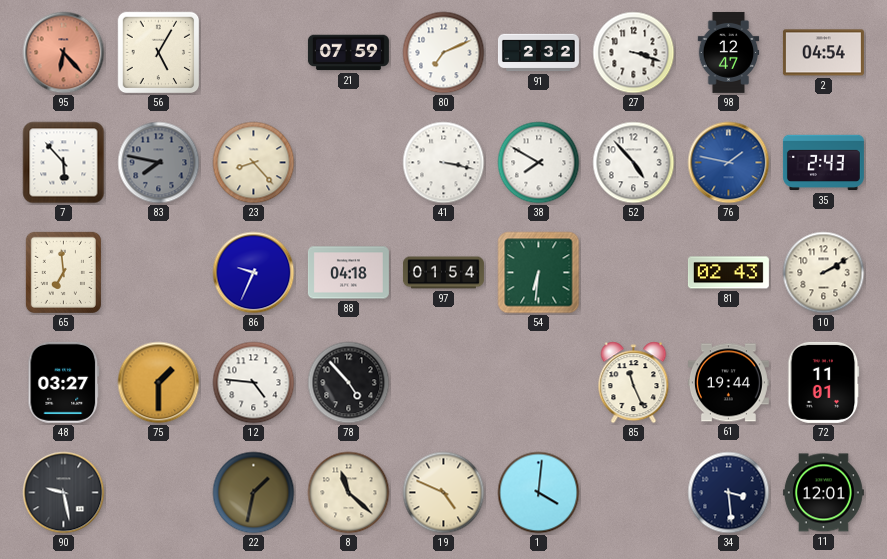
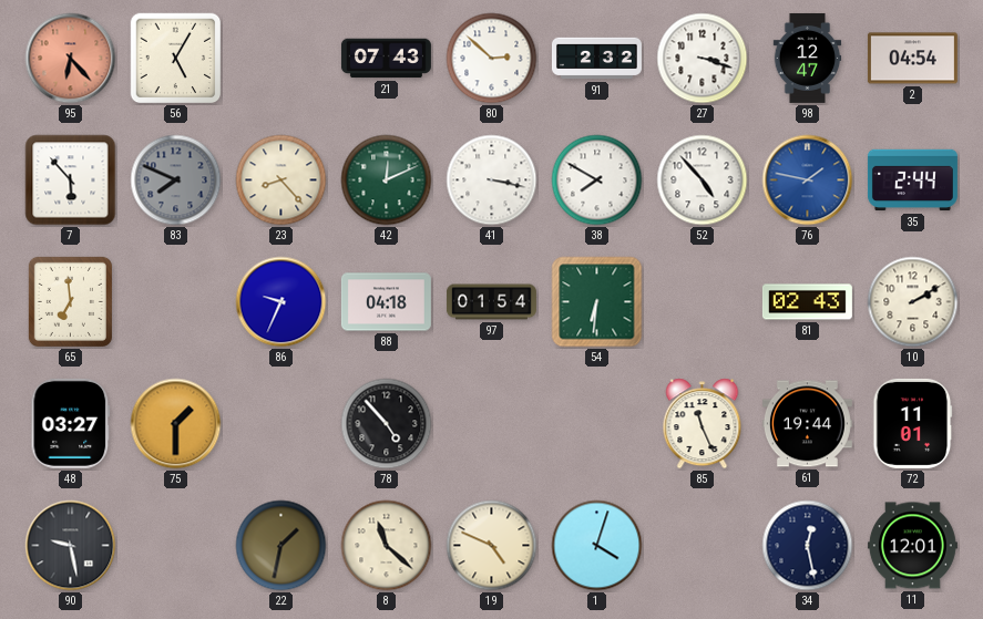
21: 07:59 -> 07:43 (386, 59)
80: 7:11 -> 2:52 (492, 59)
83: 7:47 -> 7:49 (176, 180)
42: none -> 12:11 (387, 180)
35: 2:43 -> 2:44 (912, 180)
12: 4:46 -> none (254, 383)
1: 4:01 -> 4:03 (597, 546)
34: 3:29 -> 12:28 (808, 546)
